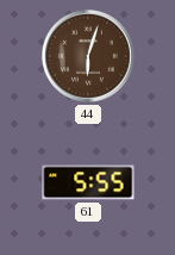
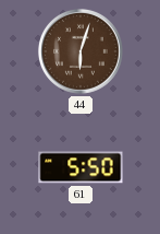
61: 5:55 -> 5:50 (81, 167)
